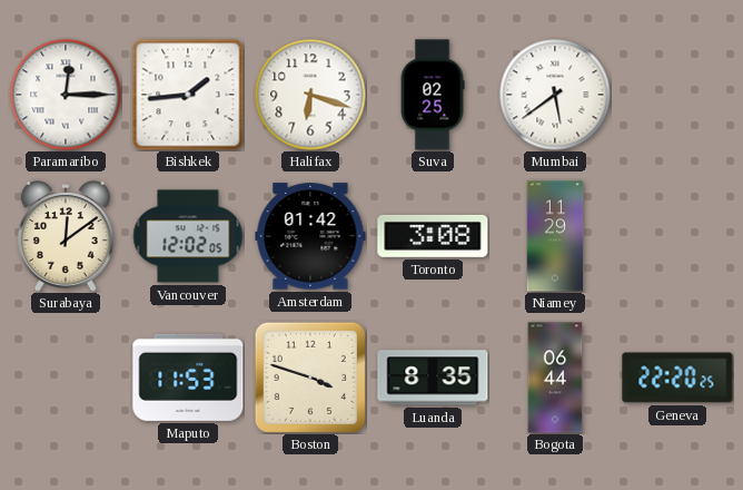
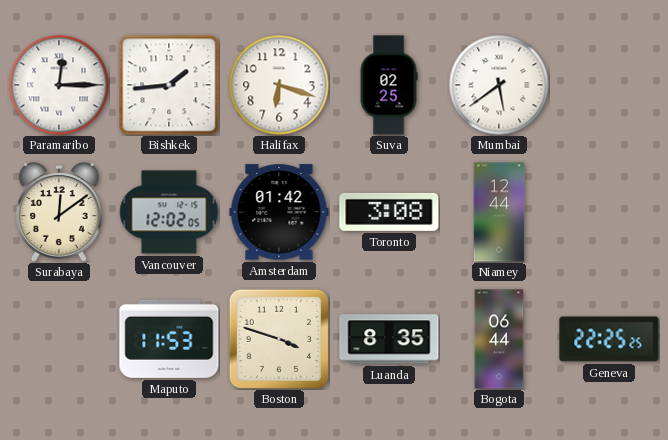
Niamey: 11:29 -> 12:44 (499, 212)
Geneva: 22:20 -> 22:25 (609, 339)
